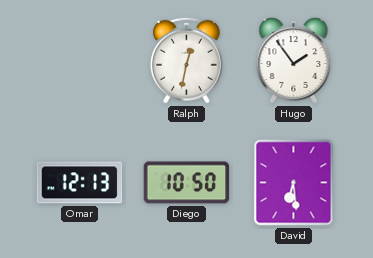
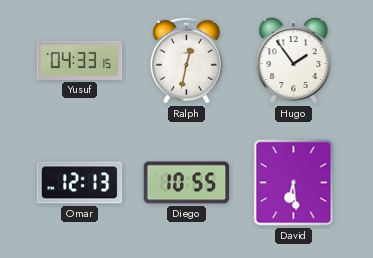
Yusuf: none -> 04:33 (80, 60)
Diego: 10:50 -> 10:55 (187, 183)
